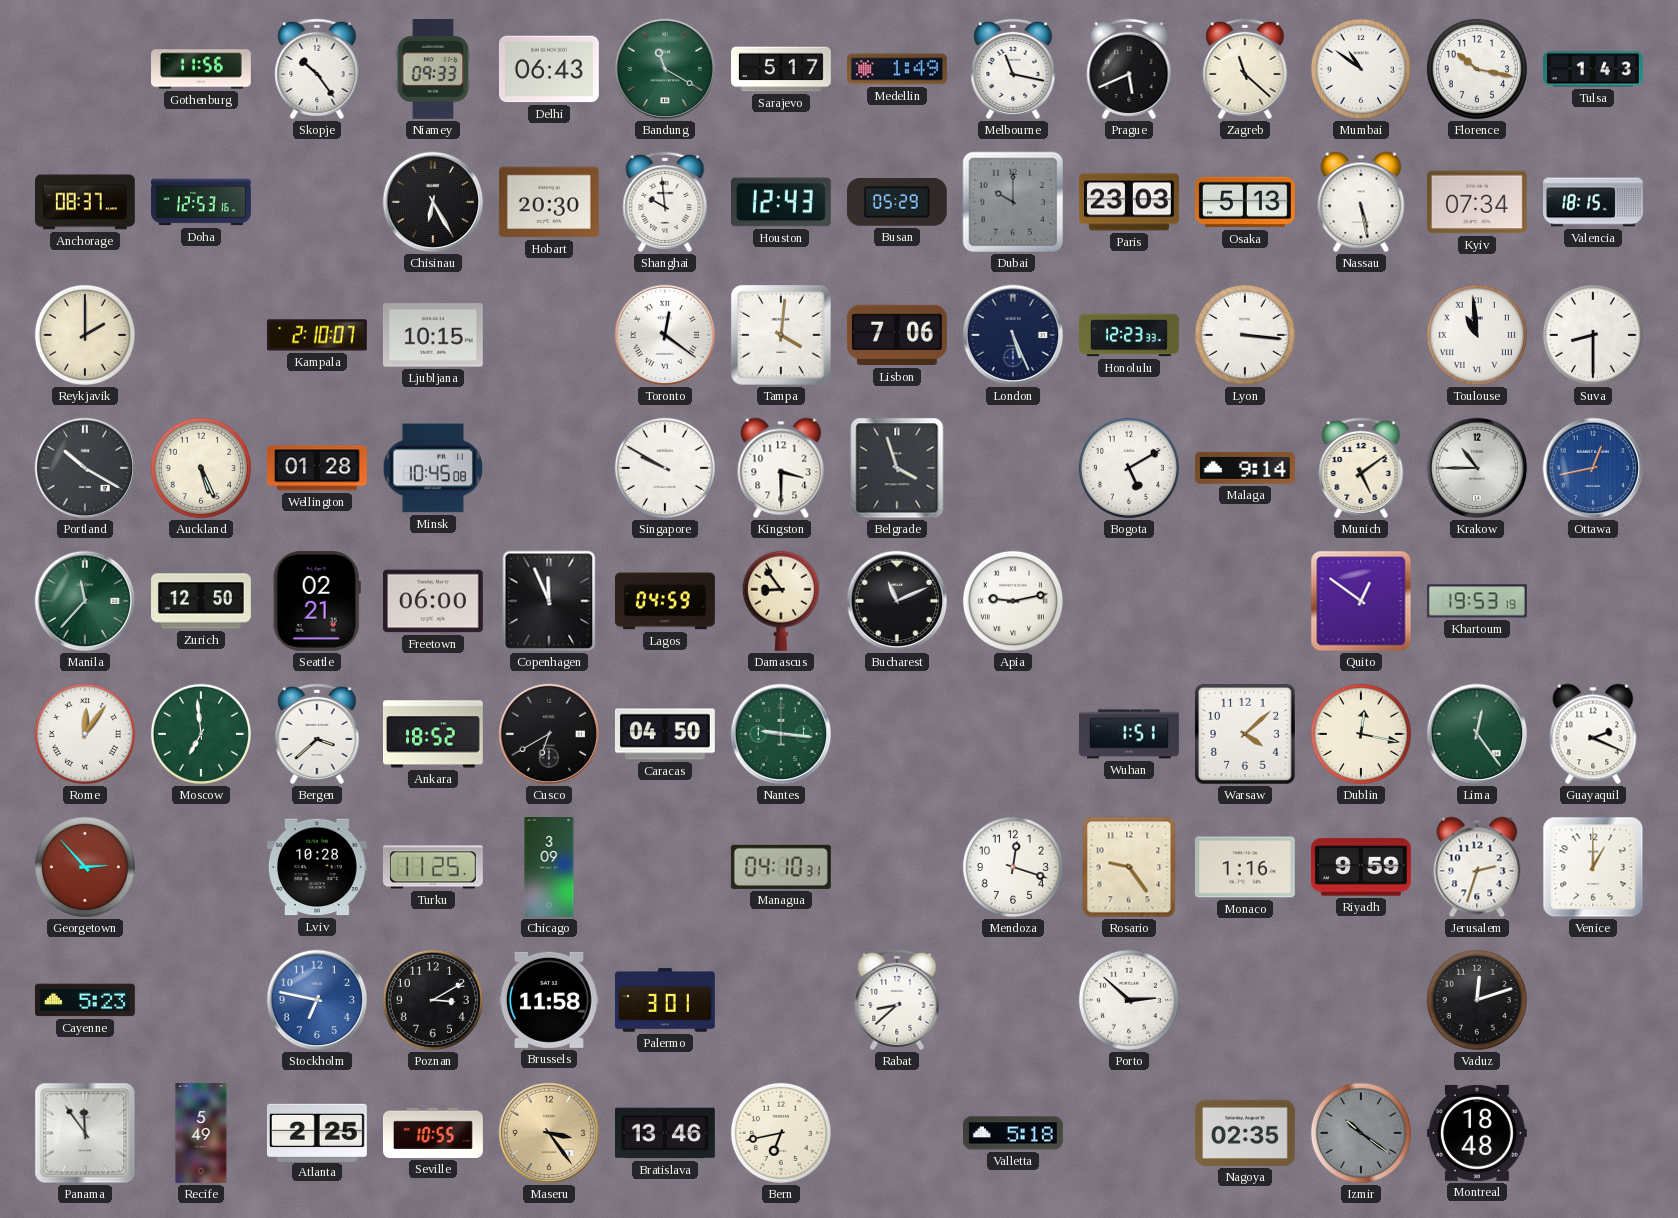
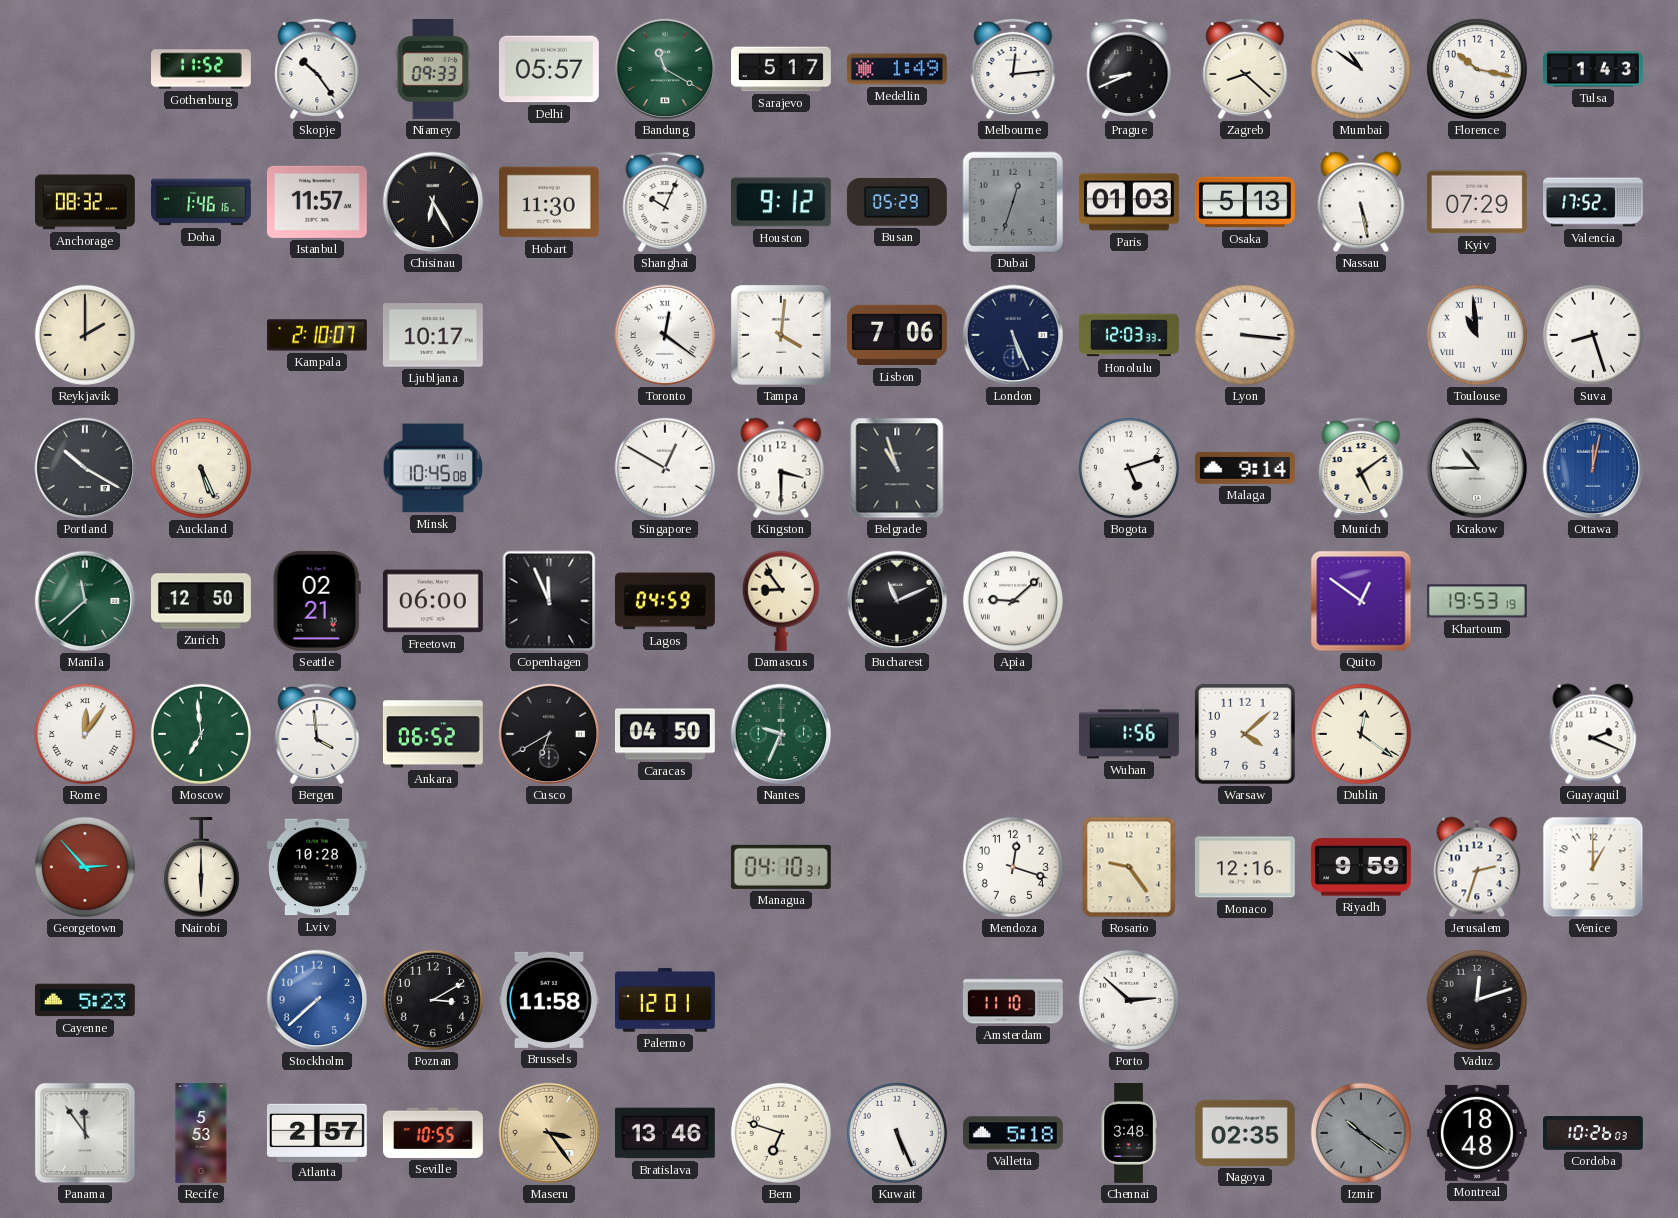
Gothenburg: 11:56 -> 11:52 (202, 69)
Delhi: 06:43 -> 05:57 (549, 69)
Melbourne: 11:17 -> 12:14 (1013, 69)
Prague: 5:41 -> 8:41 (1129, 69)
Zagreb: 11:22 -> 8:22 (1245, 69)
Anchorage: 08:37 -> 08:32 (85, 202)
Doha: 12:53 -> 1:46 (202, 202)
Istanbul: none -> 11:57 (317, 202)
Hobart: 20:30 -> 11:30 (549, 202)
Shanghai: 9:59 -> 10:04 (665, 202)
Houston: 12:43 -> 9:12 (781, 202)
Dubai: 10:00 -> 12:33 (1013, 202)
Paris: 23:03 -> 01:03 (1129, 202)
Kyiv: 07:34 -> 07:29 (1477, 202)
Valencia: 18:15 -> 17:52 (1594, 202)
Ljubljana: 10:15 -> 10:17 (433, 335)
Honolulu: 12:23 -> 12:03 (1130, 335)
Suva: 8:30 -> 8:27 (1593, 335)
Wellington: 01:28 -> none (317, 468)
Singapore: 9:50 -> 12:50 (665, 468)
Belgrade: 3:57 -> 10:57 (897, 468)
Bogota: 5:10 -> 5:12 (1129, 468)
Ottawa: 12:43 -> 12:02 (1593, 468)
Manila: 11:37 -> 11:38 (85, 601)
Apia: 9:13 -> 9:08 (1013, 601)
Bergen: 3:38 -> 3:59 (317, 734)
Ankara: 18:52 -> 06:52 (433, 734)
Nantes: 9:16 -> 9:34 (781, 734)
Wuhan: 1:51 -> 1:56 (1129, 734)
Dublin: 12:17 -> 12:21 (1361, 734)
Lima: 12:24 -> none (1477, 734)
Nairobi: none -> 6:00 (201, 867)
Turku: 11:25 -> none (433, 867)
Chicago: 3:09 -> none (549, 868)
Monaco: 1:16 -> 12:16 (1245, 867)
Stockholm: 6:47 -> 7:38 (317, 1000)
Palermo: 3:01 -> 12:01 (665, 1000)
Rabat: 8:38 -> none (897, 1000)
Amsterdam: none -> 11:10 (1013, 1000)
Recife: 5:49 -> 5:53 (201, 1134)
Atlanta: 2:25 -> 2:57 (317, 1132)
Bern: 6:43 -> 6:48 (781, 1133)
Kuwait: none -> 5:26 (897, 1133)
Chennai: none -> 3:48 (1129, 1134)
Cordoba: none -> 10:26 (1594, 1134)
